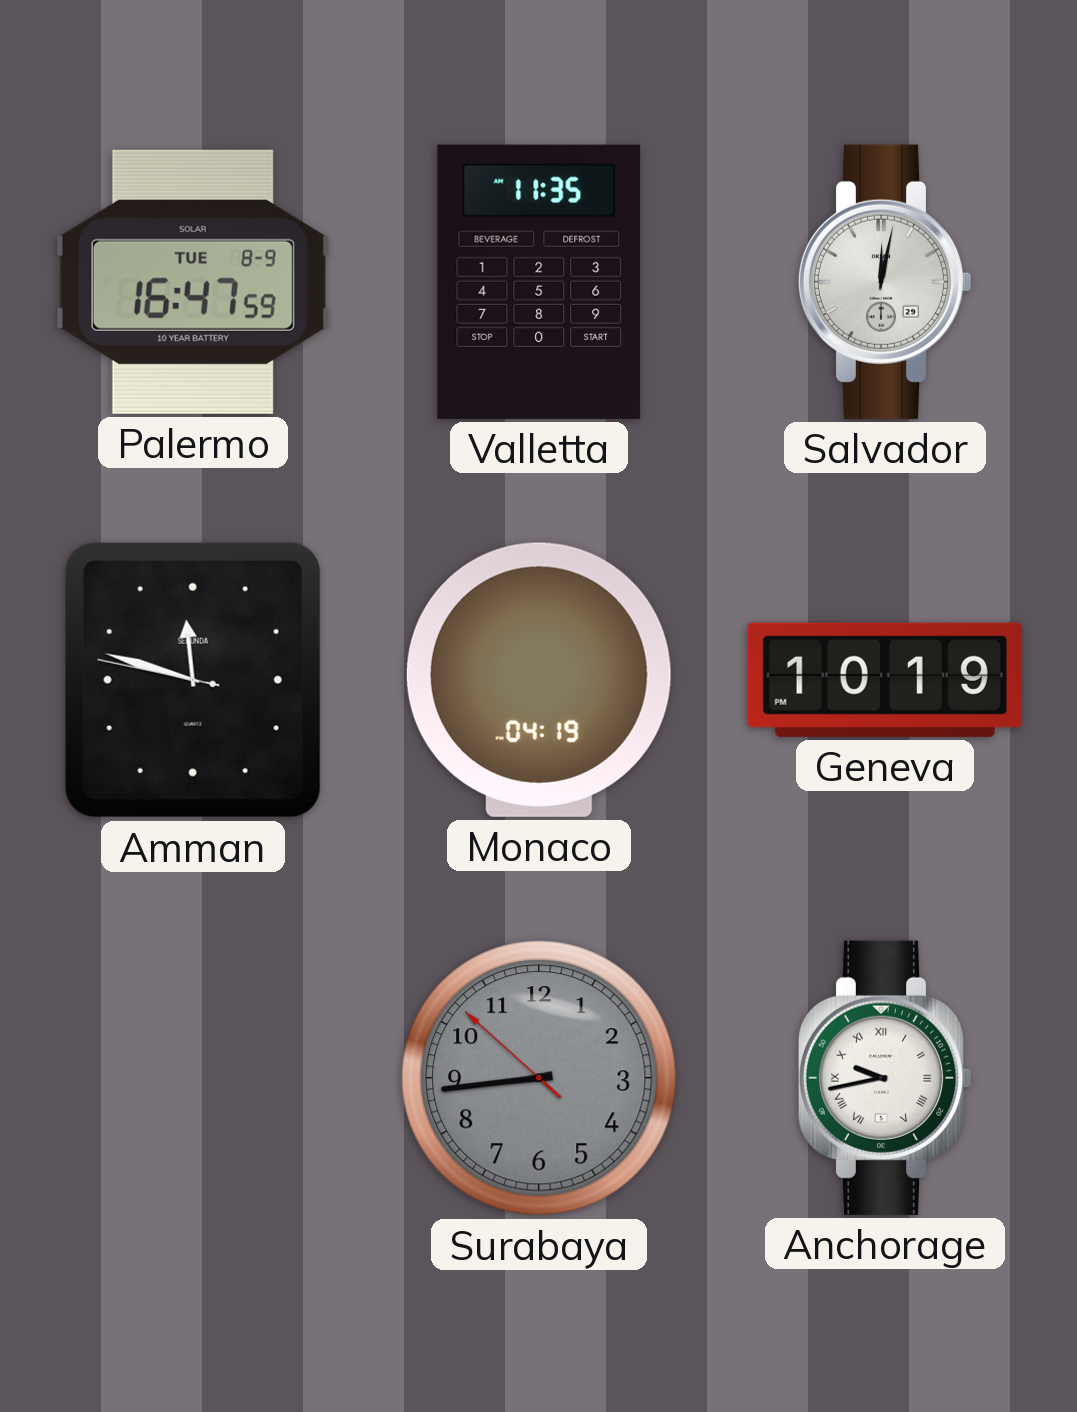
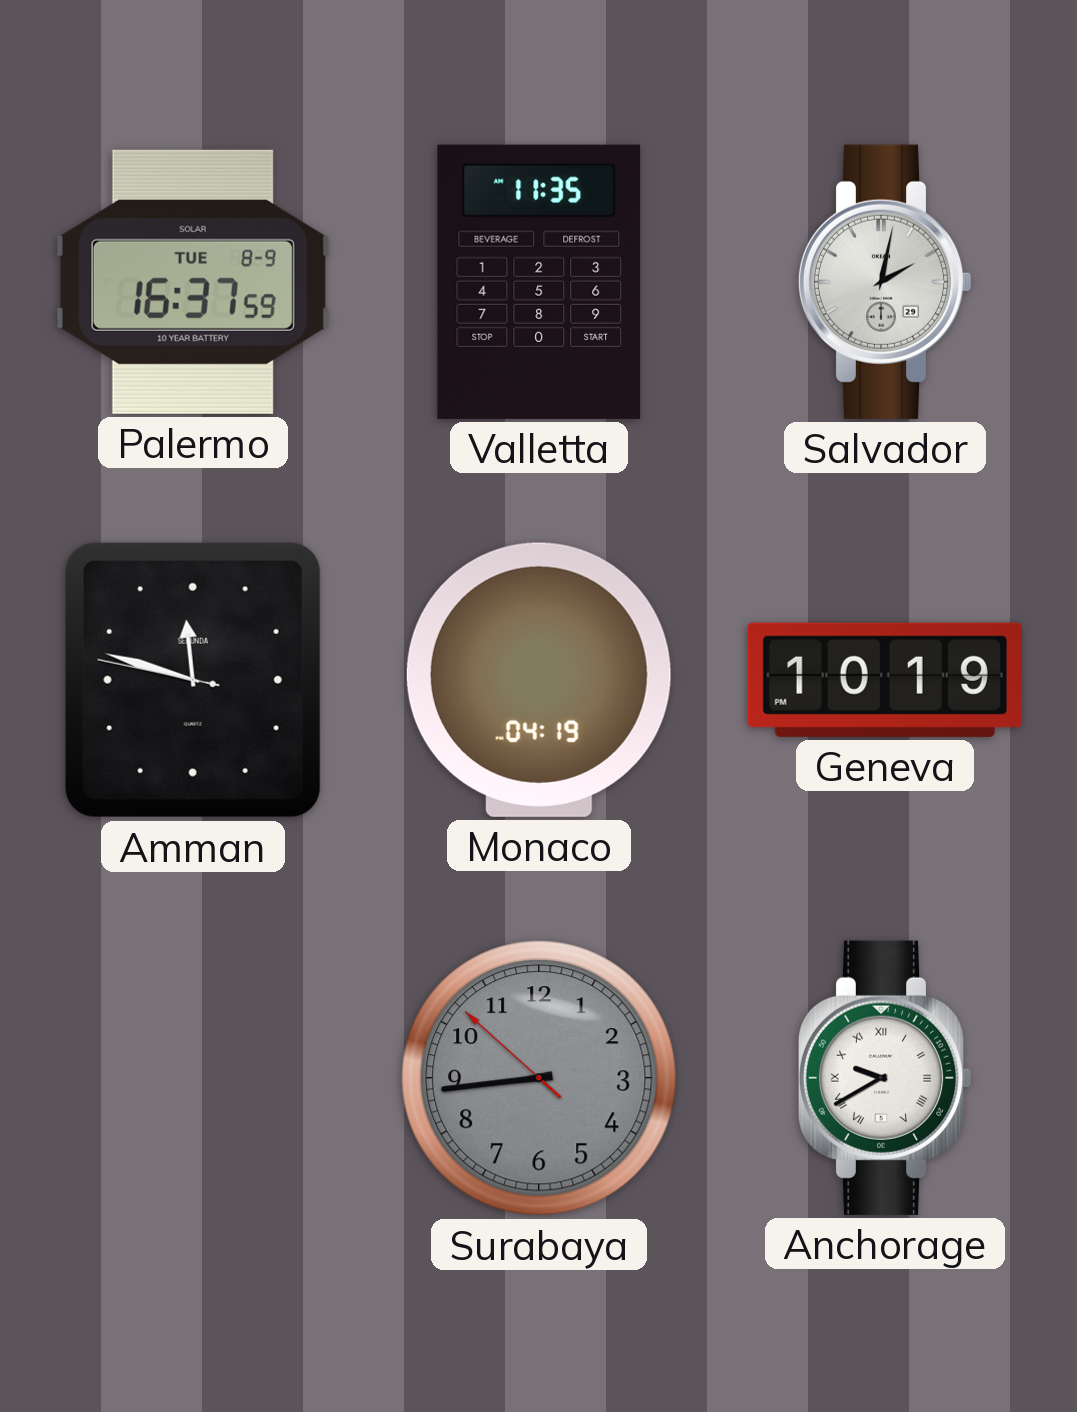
Palermo: 16:47 -> 16:37 (193, 282)
Salvador: 12:02 -> 2:02 (885, 282)
Anchorage: 9:43 -> 9:40 (885, 1078)
